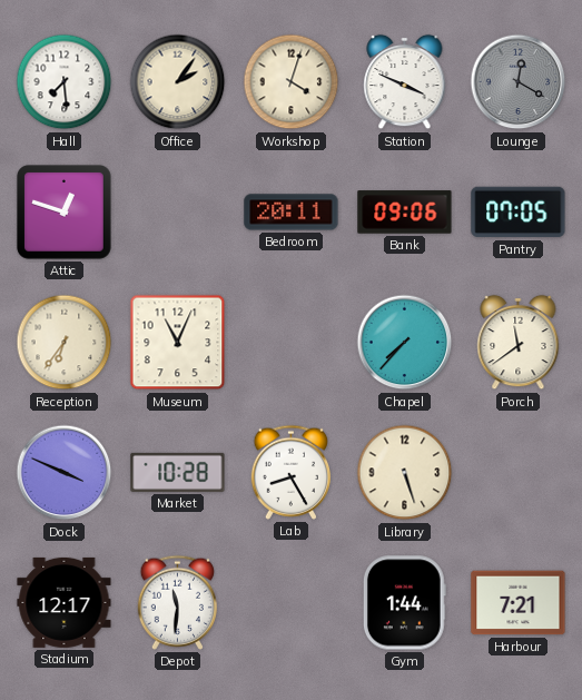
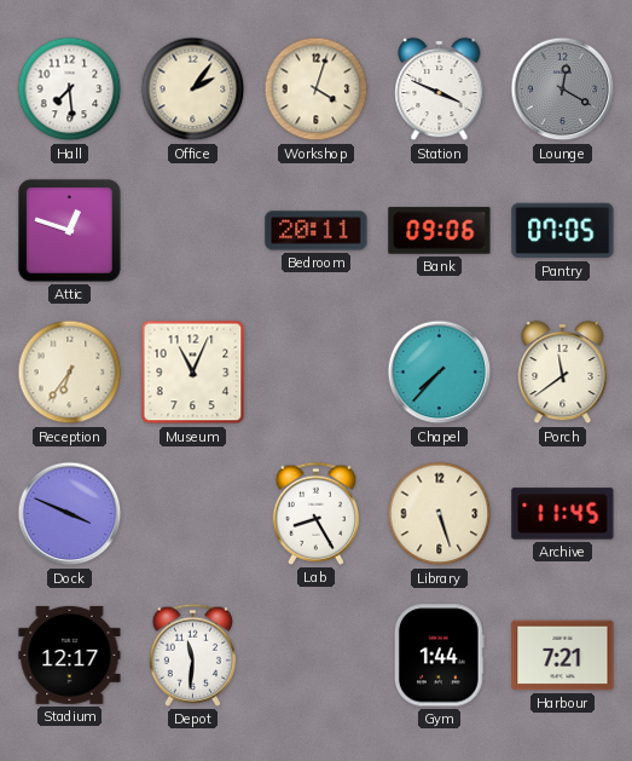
Market: 10:28 -> none (178, 472)
Archive: none -> 11:45 (563, 514)
